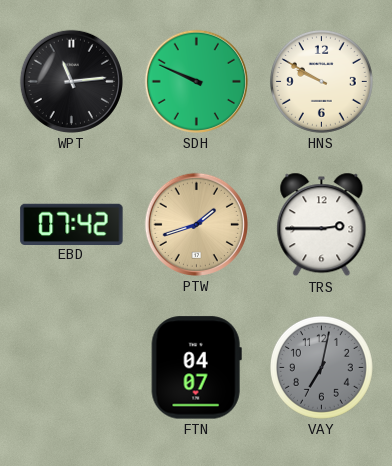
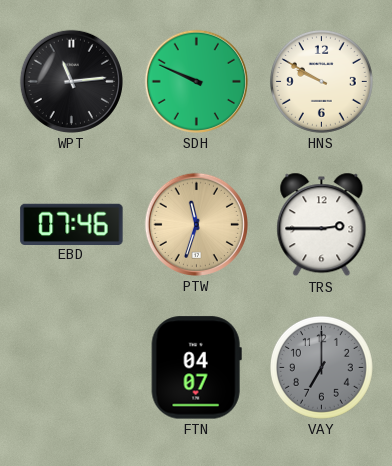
EBD: 07:42 -> 07:46 (72, 224)
PTW: 1:42 -> 11:33 (196, 224)
VAY: 7:02 -> 7:00 (321, 367)
